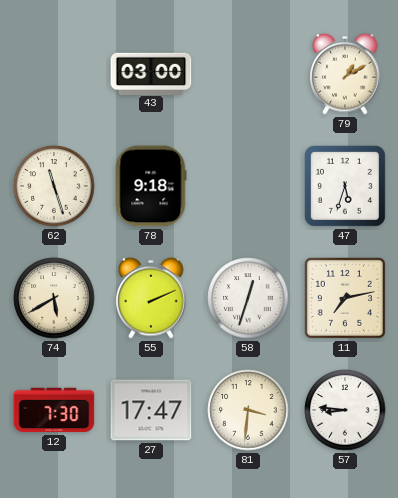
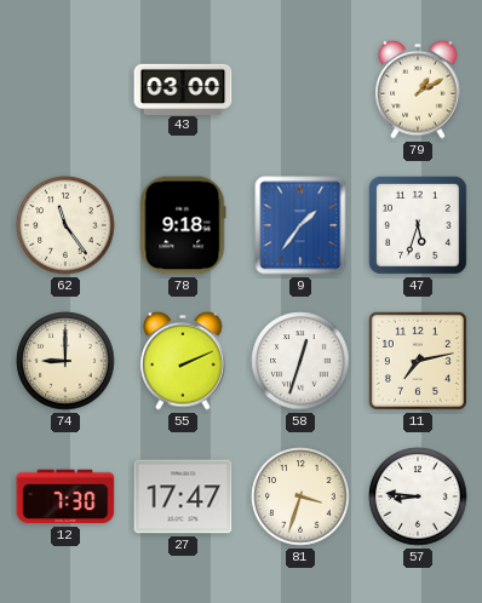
62: 11:27 -> 11:24 (65, 225)
9: none -> 1:36 (300, 225)
74: 5:40 -> 9:00 (65, 361)
81: 3:31 -> 3:33 (300, 496)
